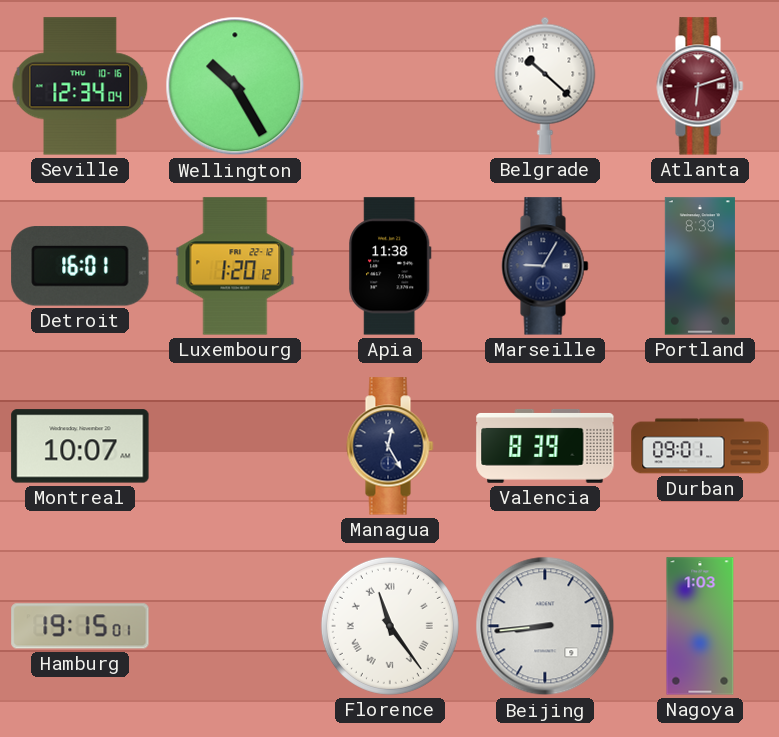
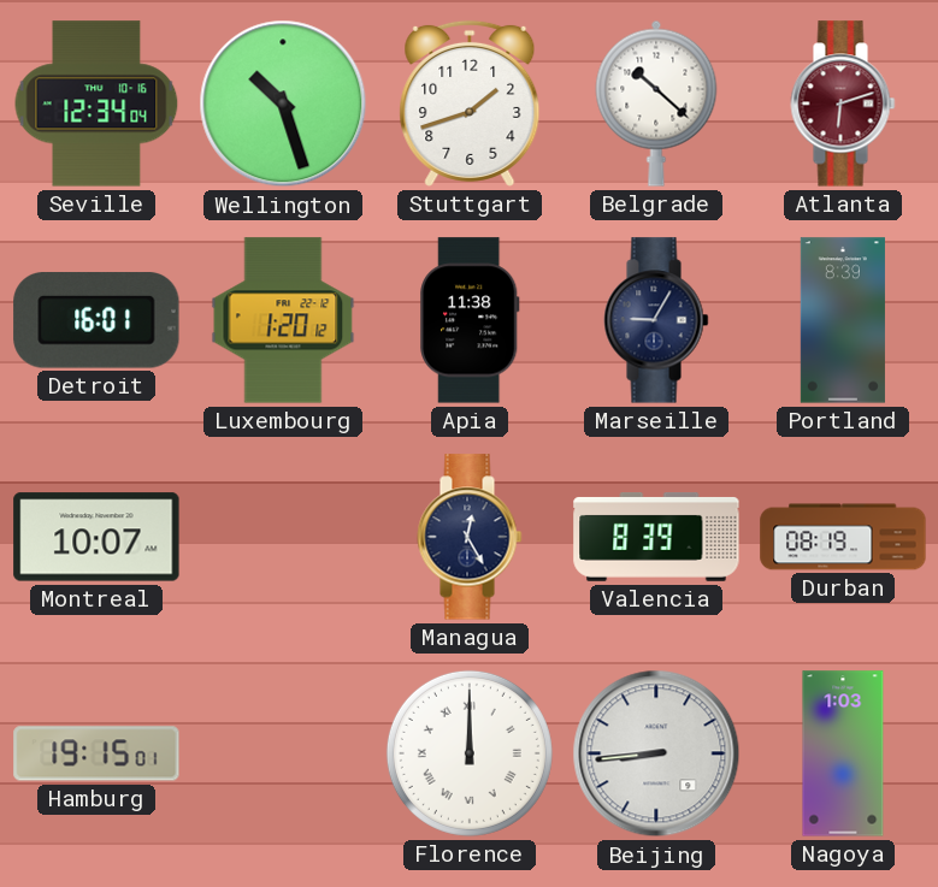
Wellington: 10:25 -> 10:27 (283, 104)
Stuttgart: none -> 1:42 (470, 104)
Durban: 09:01 -> 08:19 (843, 537)
Florence: 11:24 -> 12:00 (470, 753)
